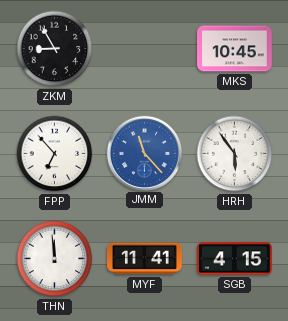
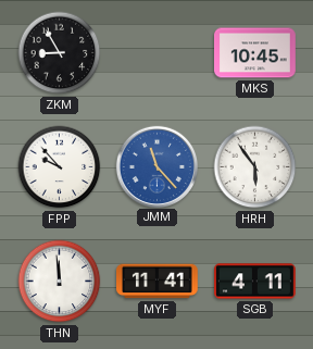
FPP: 6:53 -> 9:53 (60, 167)
SGB: 4:15 -> 4:11 (255, 282)
